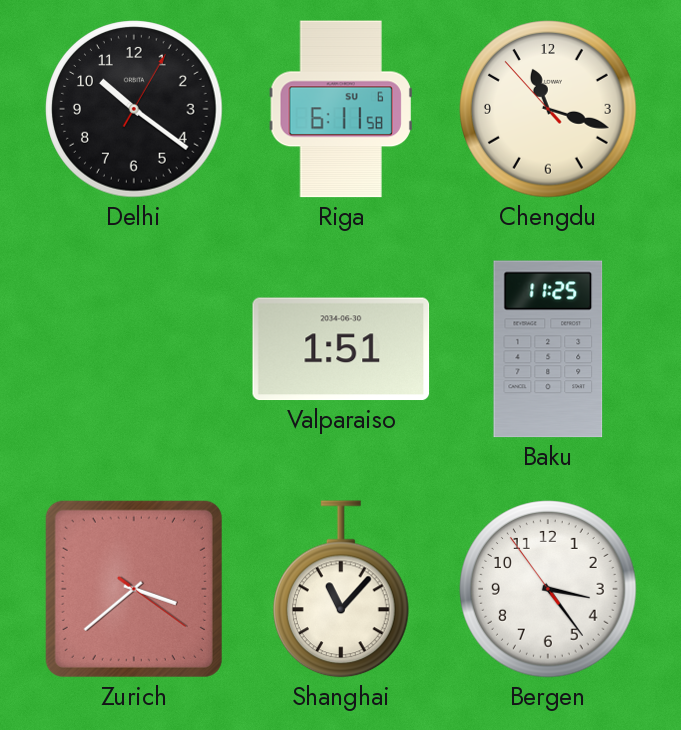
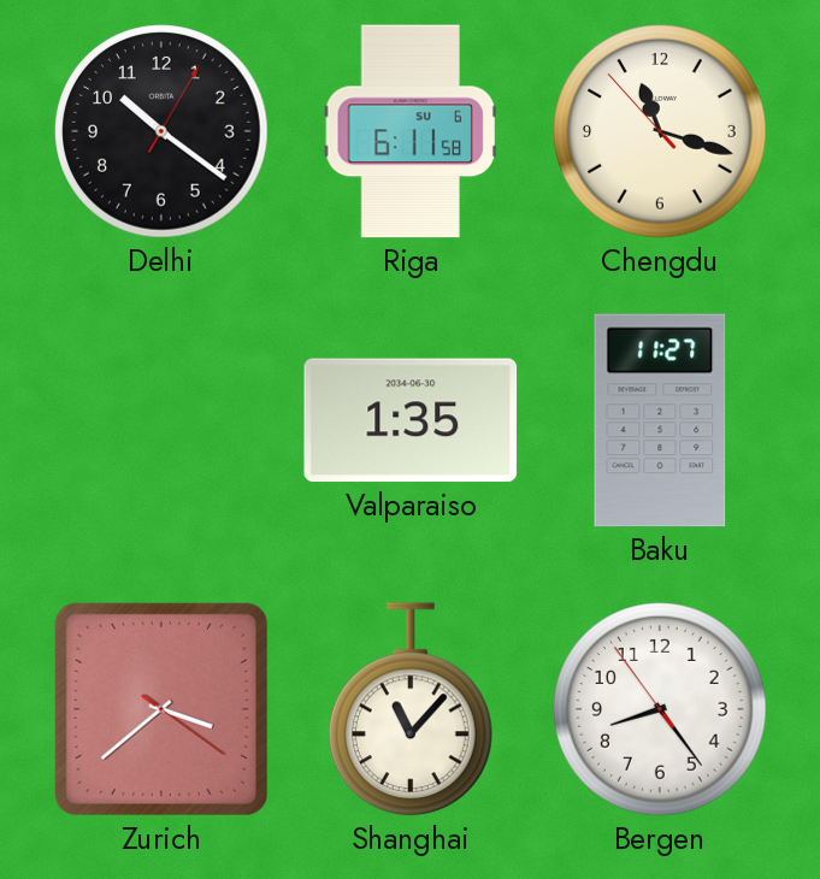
Valparaiso: 1:51 -> 1:35 (411, 420)
Baku: 11:25 -> 11:27 (660, 420)
Bergen: 3:23 -> 8:23 (660, 709)
